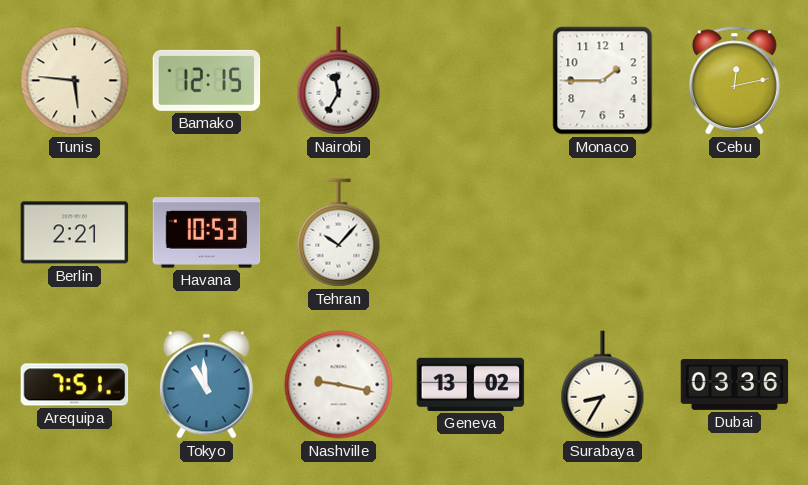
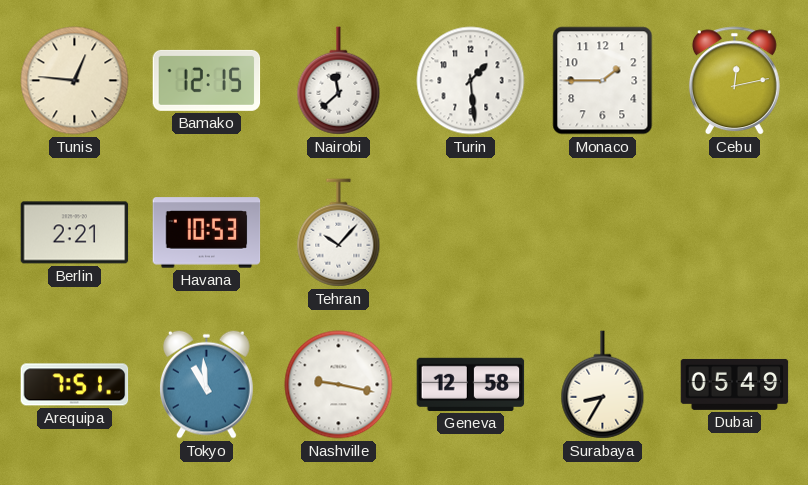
Tunis: 5:46 -> 12:46 (75, 81)
Nairobi: 11:35 -> 11:38 (339, 81)
Turin: none -> 1:29 (471, 81)
Geneva: 13:02 -> 12:58 (471, 384)
Dubai: 03:36 -> 05:49 (735, 384)
